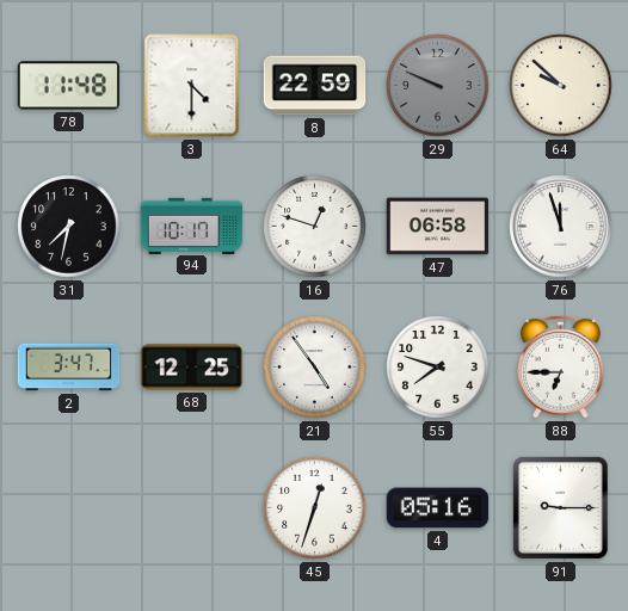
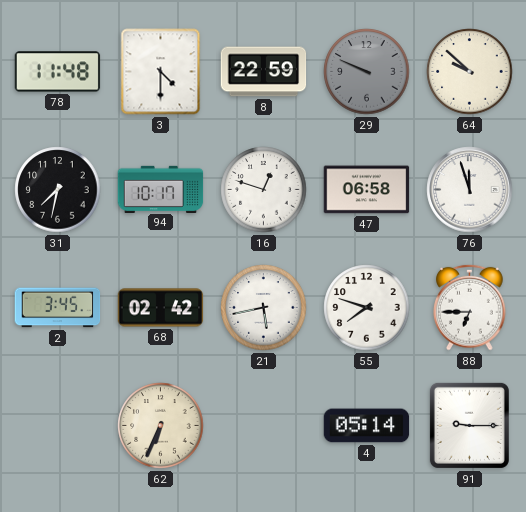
2: 3:47 -> 3:45 (58, 308)
68: 12:25 -> 02:42 (161, 308)
21: 4:54 -> 5:43 (264, 308)
62: none -> 6:34 (161, 426)
45: 12:33 -> none (315, 508)
4: 05:16 -> 05:14 (367, 426)
